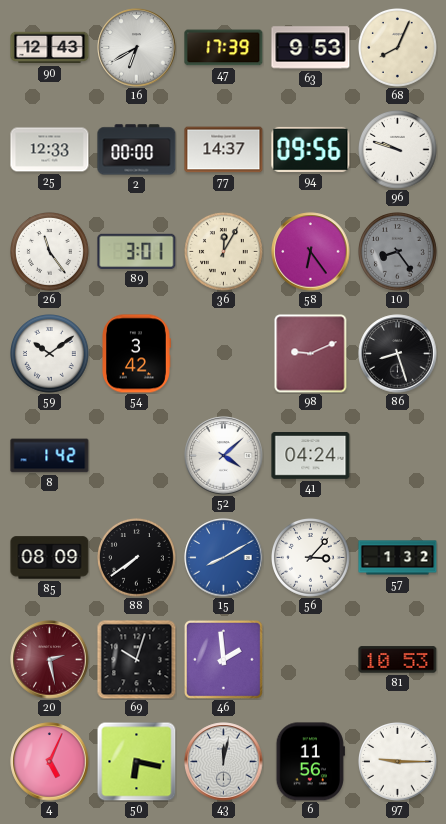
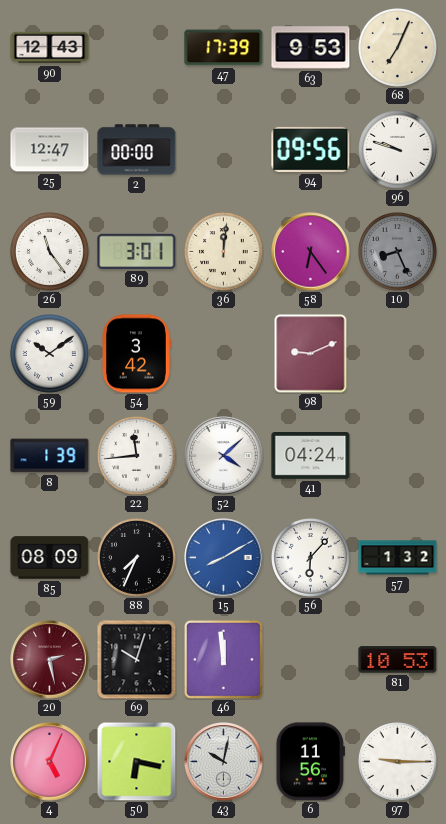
16: 6:40 -> none (137, 48)
68: 8:04 -> 7:04 (398, 48)
25: 12:33 -> 12:47 (50, 150)
77: 14:37 -> none (224, 150)
36: 12:05 -> 12:01 (224, 252)
10: 8:24 -> 8:26 (398, 252)
86: 8:27 -> none (398, 354)
8: 1:42 -> 1:39 (50, 456)
22: none -> 11:44 (137, 456)
88: 7:39 -> 7:34 (137, 558)
56: 3:07 -> 6:07 (311, 558)
46: 1:59 -> 11:59 (223, 659)
43: 12:02 -> 10:02 (224, 762)
